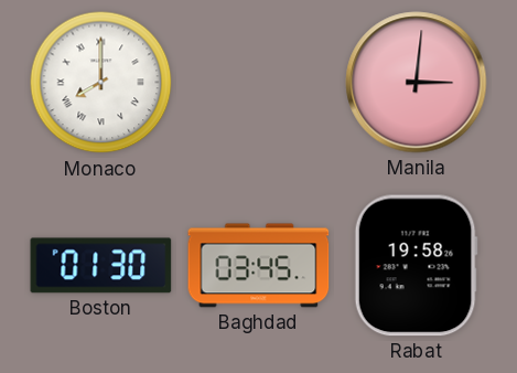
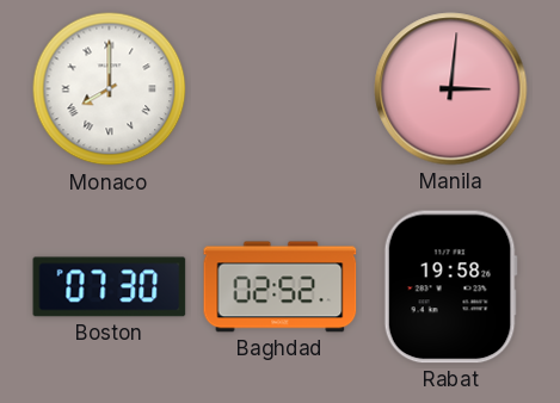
Boston: 01:30 -> 07:30 (110, 287)
Baghdad: 03:45 -> 02:52 (281, 287)
